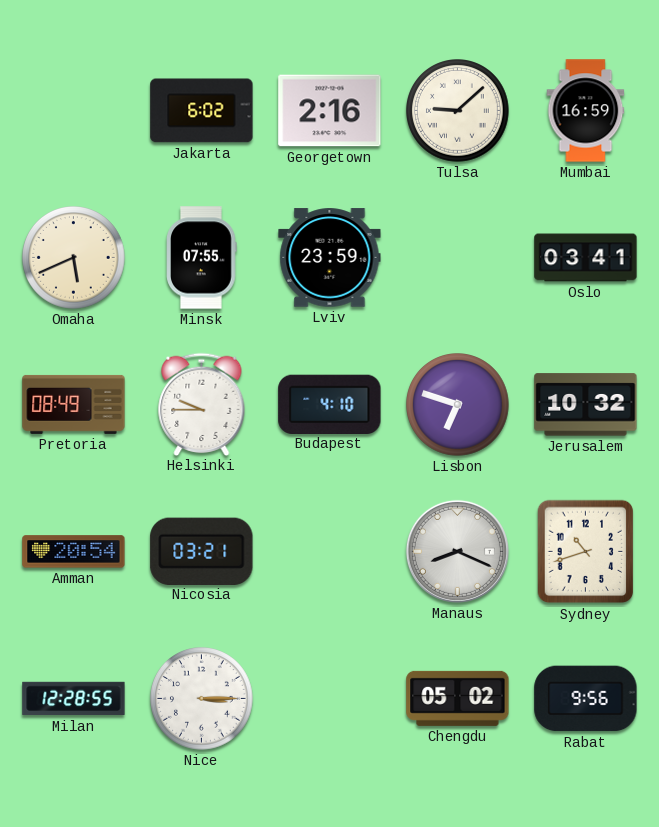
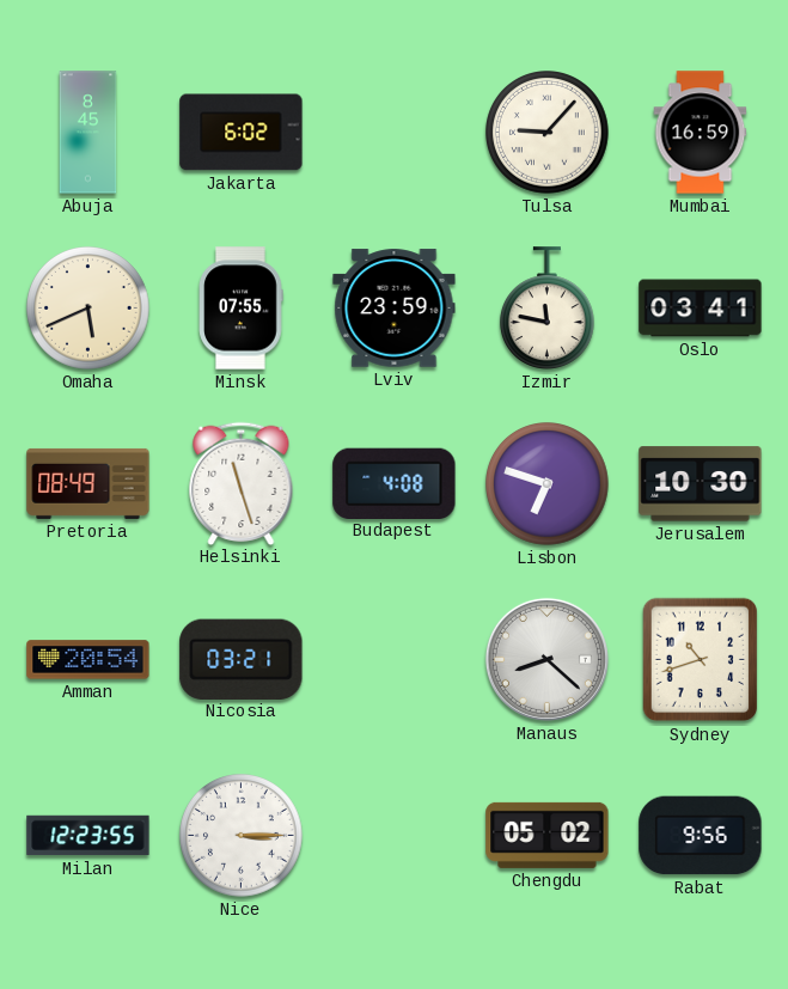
Abuja: none -> 8:45 (88, 133)
Georgetown: 2:16 -> none (330, 111)
Tulsa: 9:08 -> 9:07 (548, 133)
Izmir: none -> 11:47 (548, 309)
Helsinki: 9:45 -> 11:27 (242, 483)
Budapest: 4:10 -> 4:08 (395, 483)
Jerusalem: 10:32 -> 10:30 (701, 484)
Manaus: 8:19 -> 8:22 (546, 659)
Milan: 12:28 -> 12:23 (88, 836)
